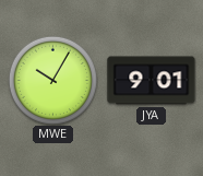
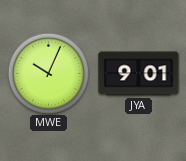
MWE: 10:05 -> 10:04 (48, 73)
